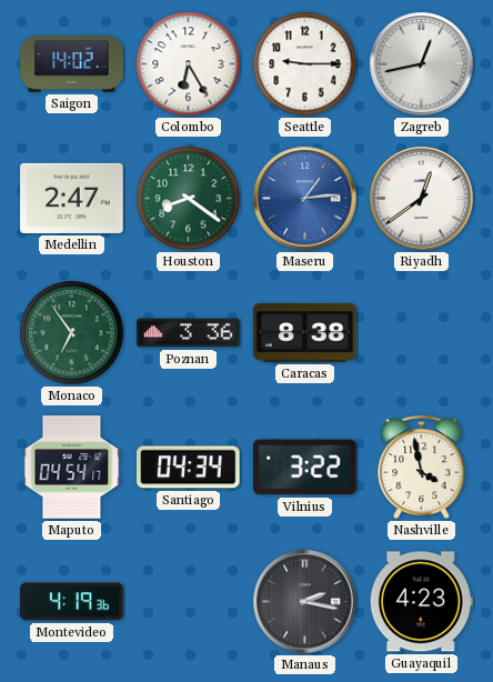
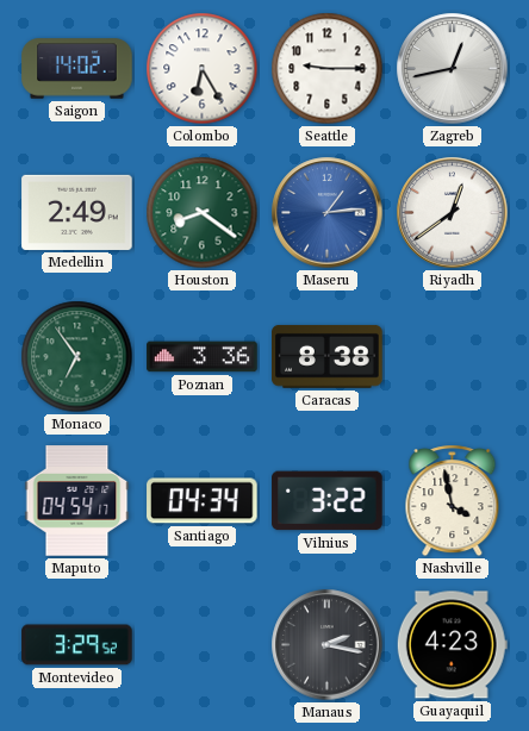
Medellin: 2:47 -> 2:49 (77, 212)
Montevideo: 4:19 -> 3:29 (77, 645)
